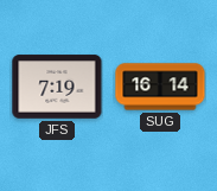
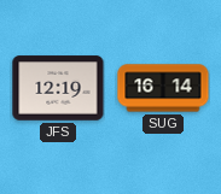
JFS: 7:19 -> 12:19 (58, 88)
